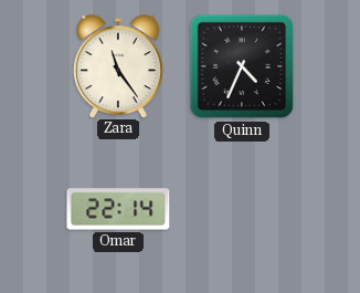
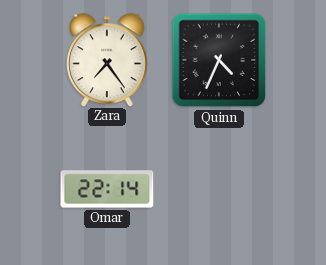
Zara: 11:24 -> 7:24 (107, 60)
